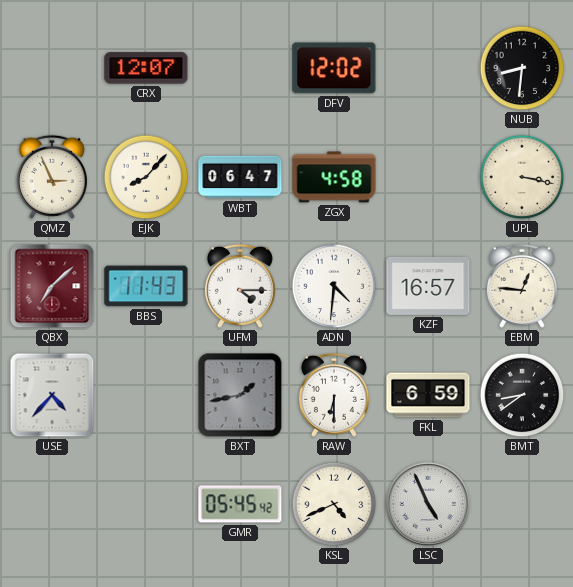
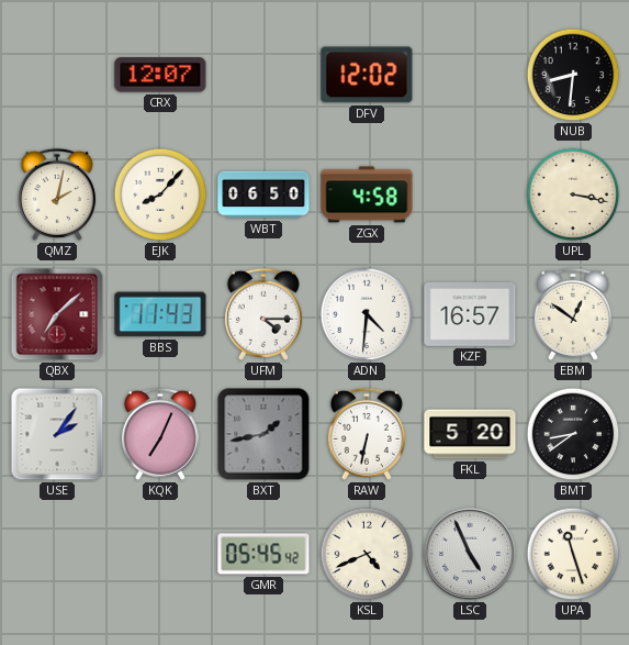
QMZ: 2:56 -> 2:02 (57, 194)
WBT: 06:47 -> 06:50 (263, 194)
EBM: 12:46 -> 12:51 (573, 314)
USE: 4:37 -> 2:06 (57, 434)
KQK: none -> 7:04 (160, 434)
RAW: 6:30 -> 6:32 (367, 434)
FKL: 6:59 -> 5:20 (470, 434)
UPA: none -> 11:27 (573, 554)
